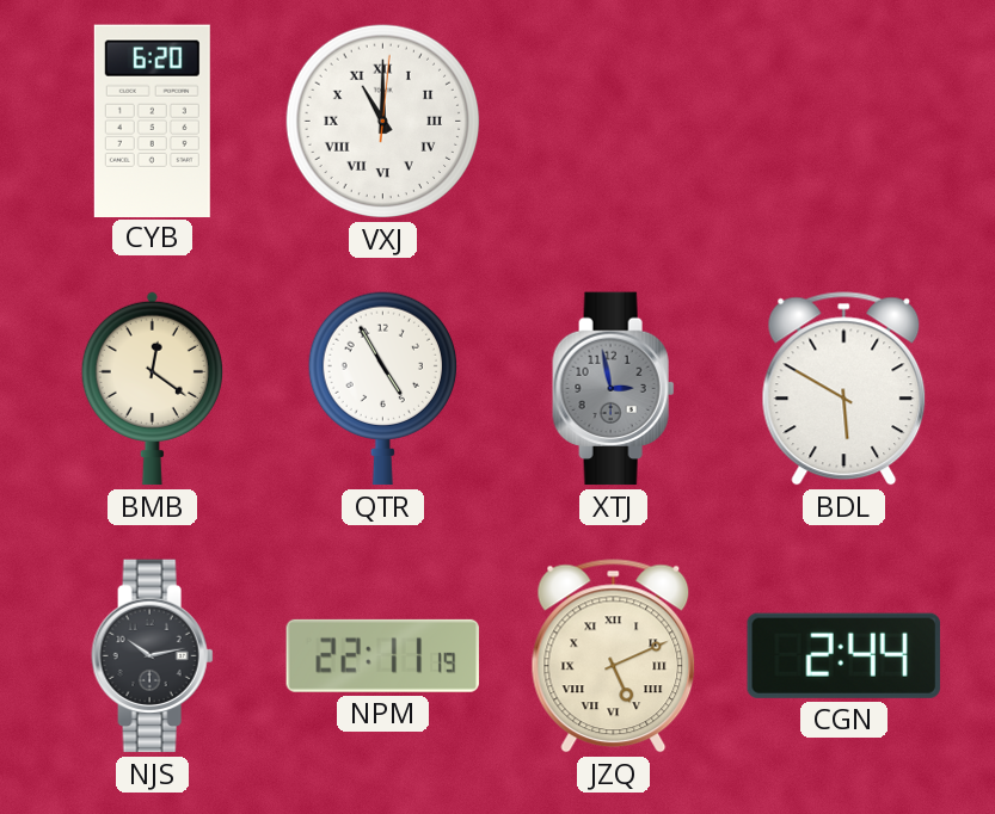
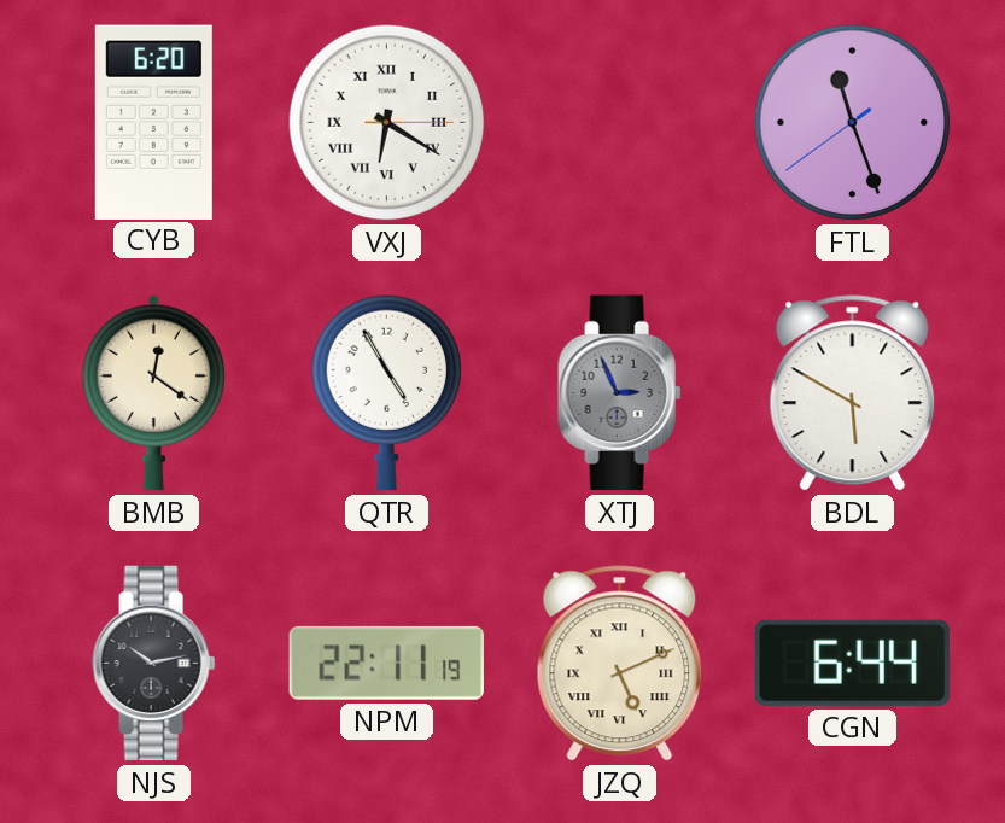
VXJ: 11:00 -> 6:20 (387, 123)
FTL: none -> 11:26 (853, 123)
XTJ: 2:58 -> 2:56 (620, 393)
CGN: 2:44 -> 6:44 (852, 663)
